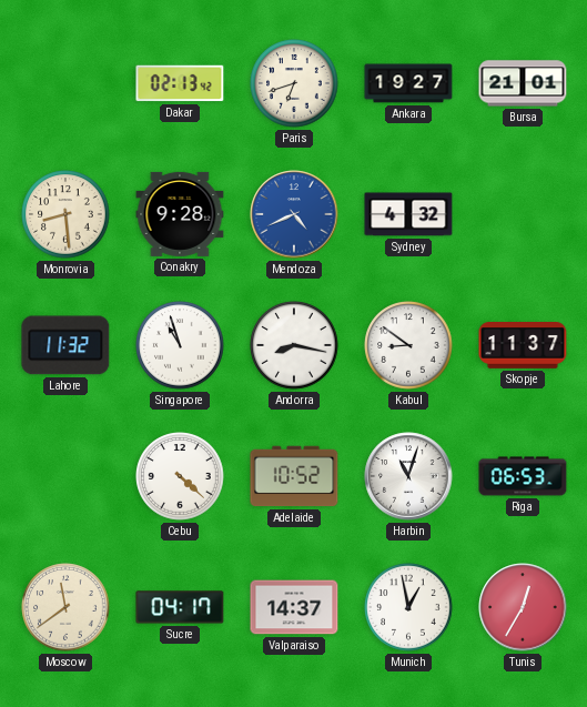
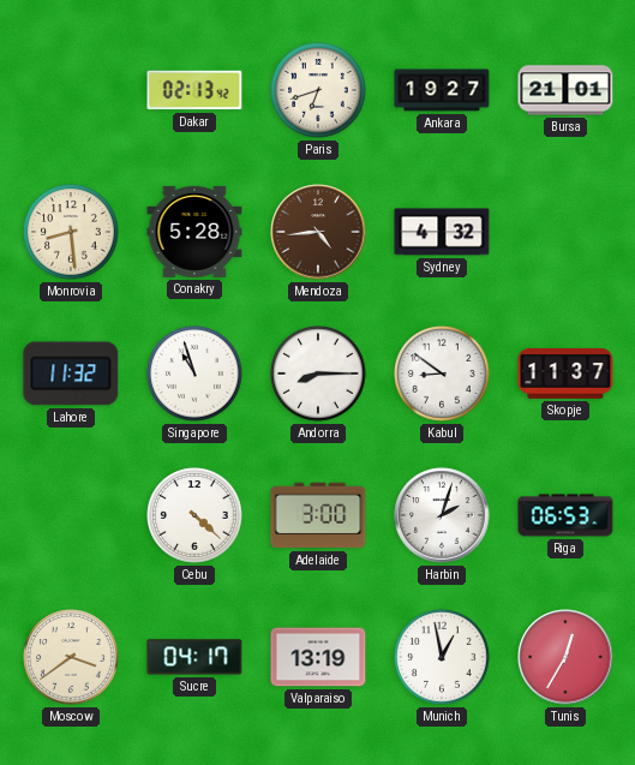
Conakry: 9:28 -> 5:28 (194, 232)
Mendoza: 4:41 -> 4:44 (318, 232)
Mendoza dial: blue -> brown (318, 232)
Andorra: 8:17 -> 8:15 (318, 373)
Adelaide: 10:52 -> 3:00 (318, 515)
Harbin: 11:03 -> 2:03 (442, 515)
Moscow: 11:39 -> 3:39 (71, 657)
Valparaiso: 14:37 -> 13:19 (318, 657)
